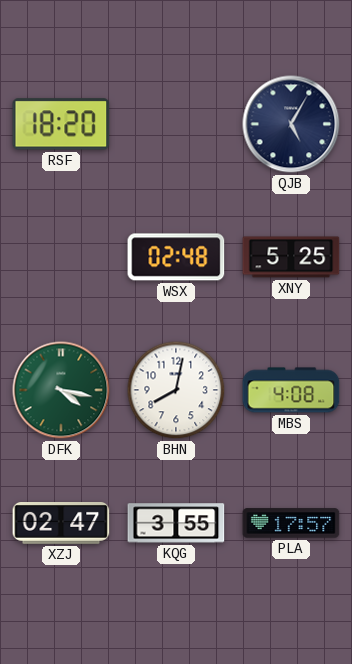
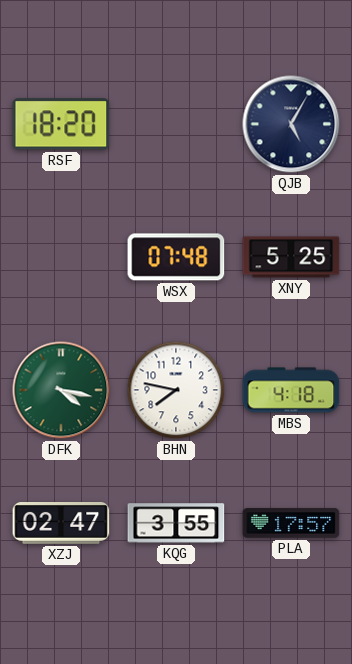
WSX: 02:48 -> 07:48 (176, 257)
BHN: 8:02 -> 7:47 (176, 390)
MBS: 4:08 -> 4:18 (291, 390)
